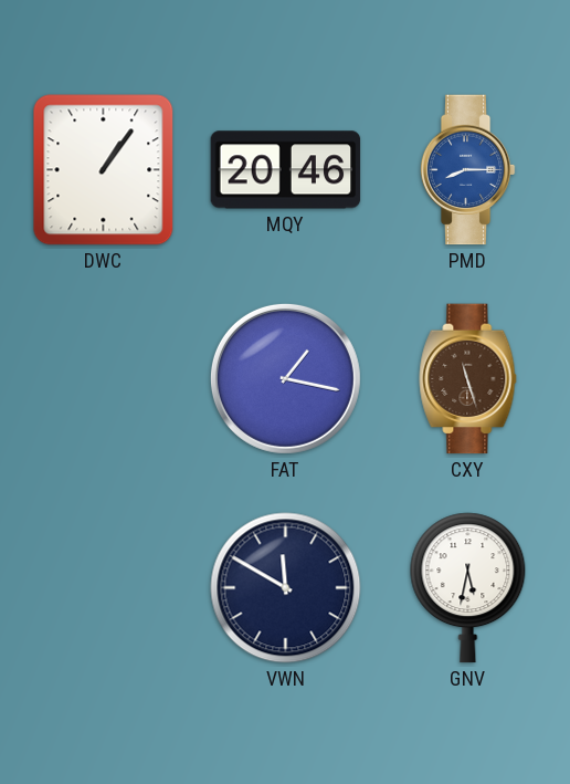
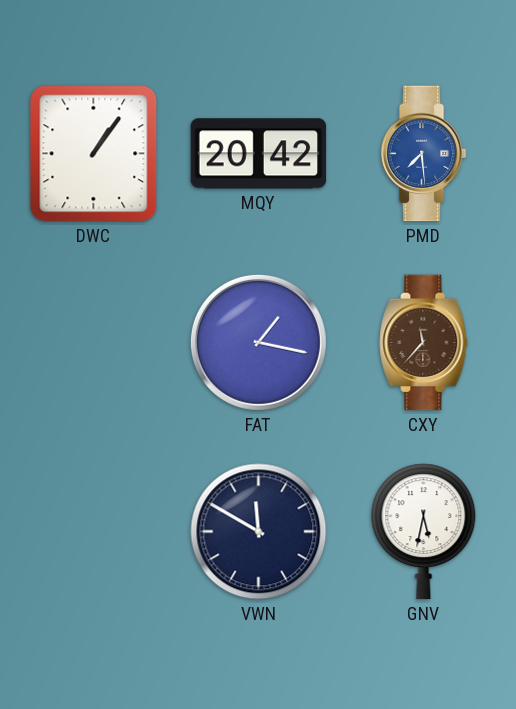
MQY: 20:46 -> 20:42 (259, 154)
PMD: 8:15 -> 7:29 (423, 154)
CXY: 11:27 -> 11:37 (424, 343)
